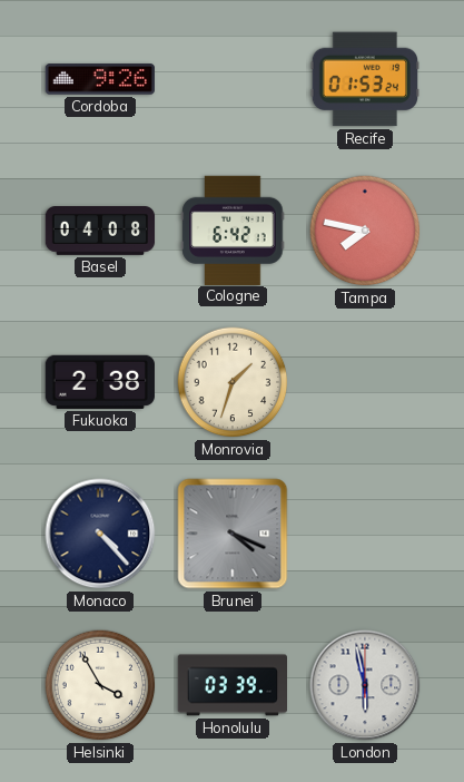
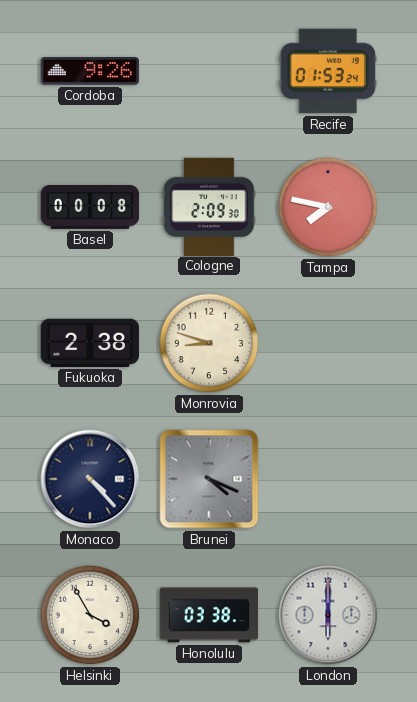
Basel: 04:08 -> 00:08 (90, 208)
Cologne: 6:42 -> 2:09 (209, 206)
Monrovia: 1:33 -> 8:48 (209, 343)
Honolulu: 03:39 -> 03:38 (209, 615)
London: 5:58 -> 6:00 (328, 615)
